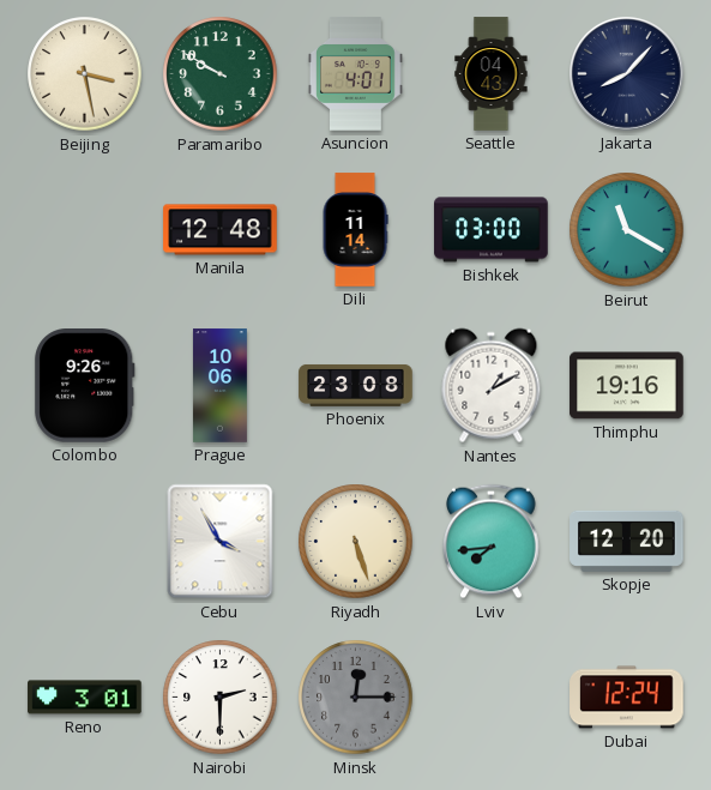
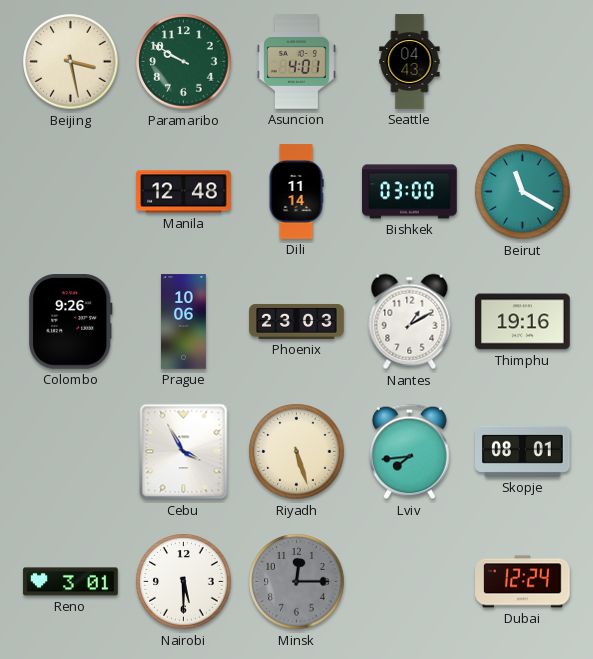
Jakarta: 8:07 -> none (627, 74)
Phoenix: 23:08 -> 23:03 (297, 321)
Skopje: 12:20 -> 08:01 (523, 451)
Nairobi: 2:30 -> 5:30 (184, 582)
